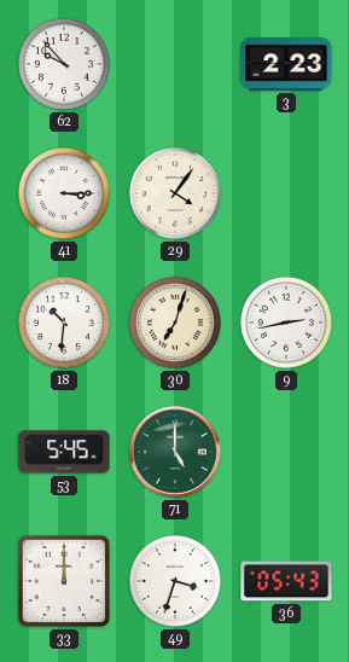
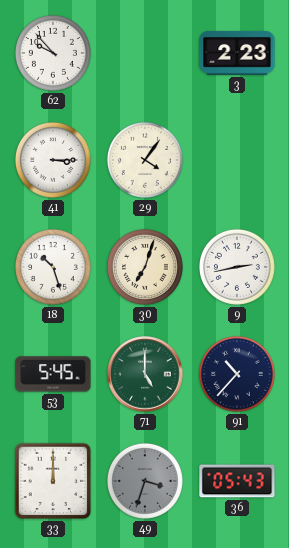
18: 10:31 -> 10:27 (53, 267)
91: none -> 10:37 (237, 374)
49 dial: white -> grey (145, 481)
